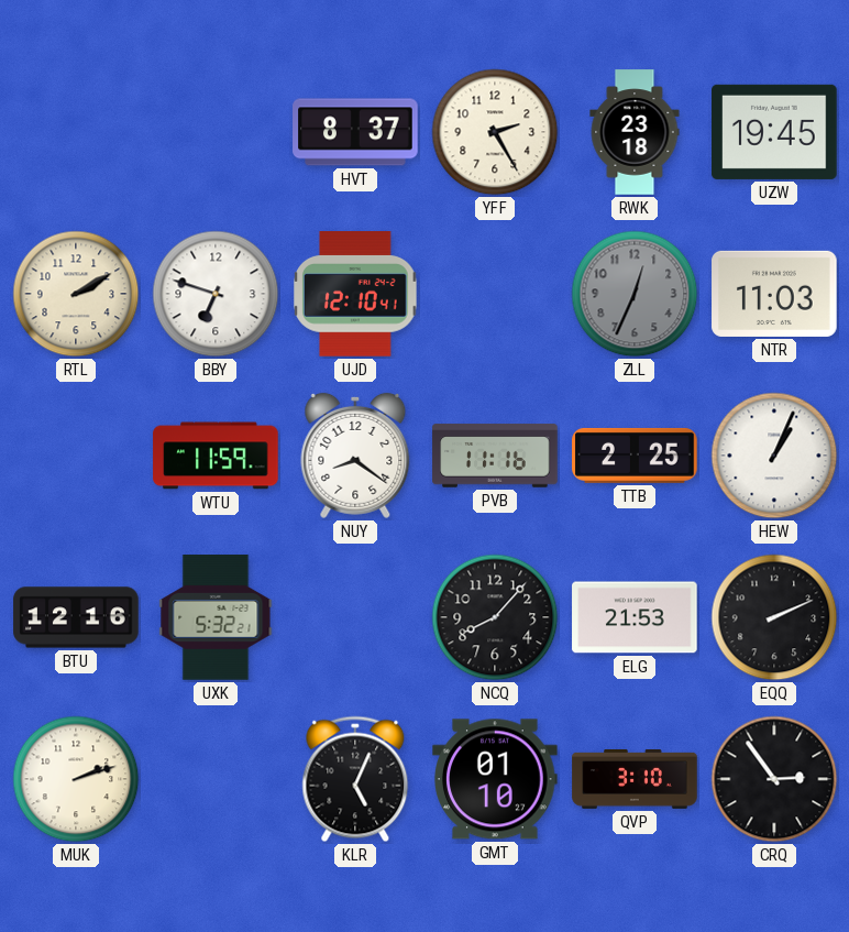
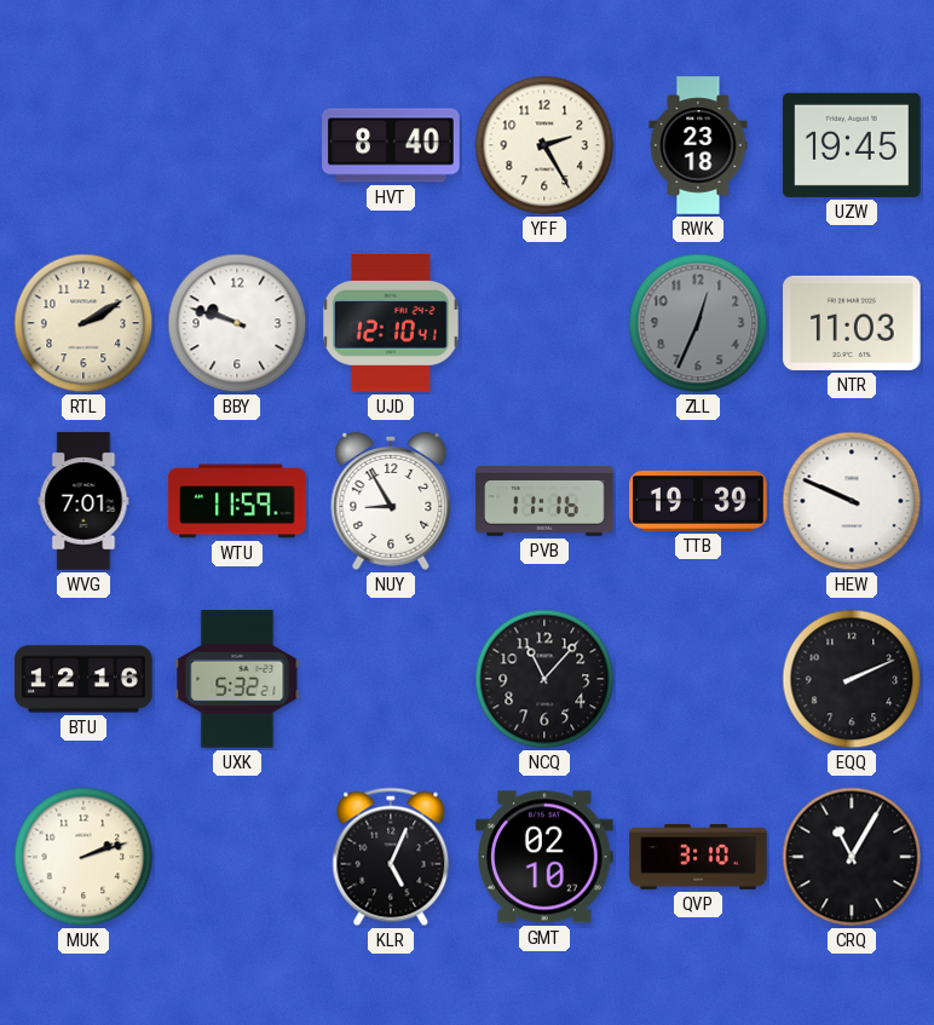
HVT: 8:37 -> 8:40 (391, 145)
BBY: 6:48 -> 9:48 (237, 323)
WVG: none -> 7:01 (83, 501)
NUY: 8:21 -> 8:55 (391, 501)
TTB: 2:25 -> 19:39 (698, 501)
HEW: 1:04 -> 9:49 (852, 501)
NCQ: 8:07 -> 11:07 (544, 679)
ELG: 21:53 -> none (635, 617)
GMT: 01:10 -> 02:10 (544, 857)
CRQ: 2:54 -> 11:05 (852, 857)
